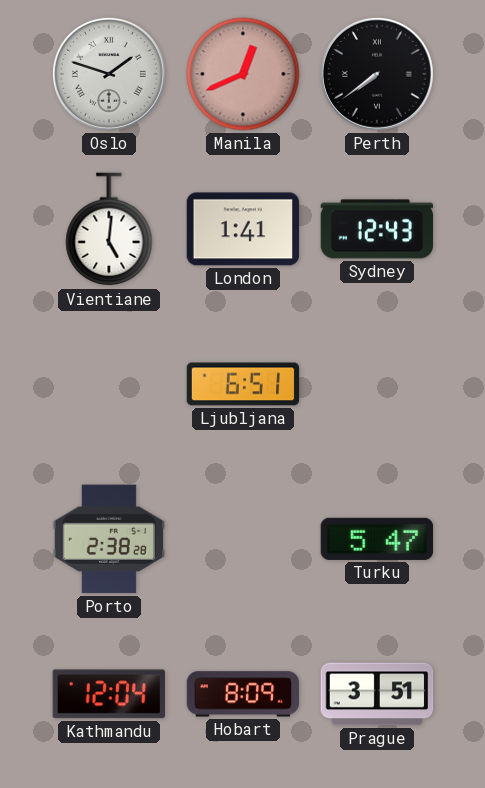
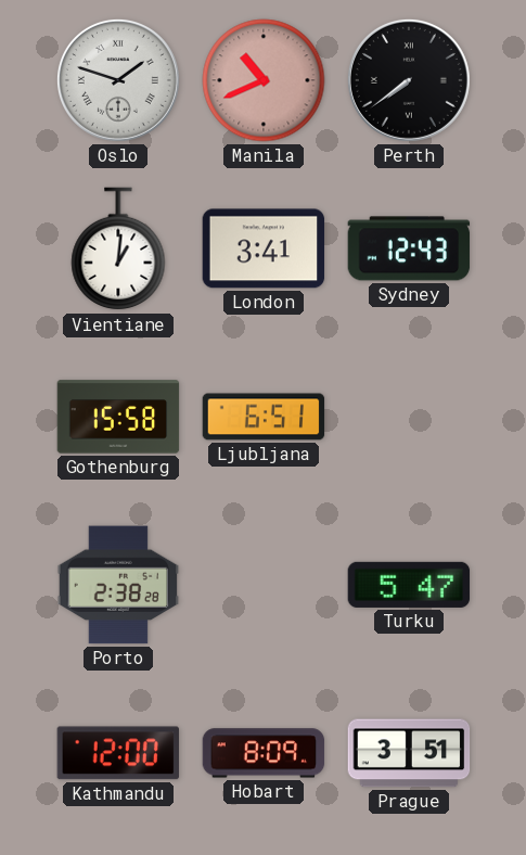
Manila: 12:41 -> 10:41 (264, 80)
Vientiane: 5:01 -> 1:01 (118, 250)
London: 1:41 -> 3:41 (264, 248)
Gothenburg: none -> 15:58 (118, 417)
Kathmandu: 12:04 -> 12:00 (118, 753)
